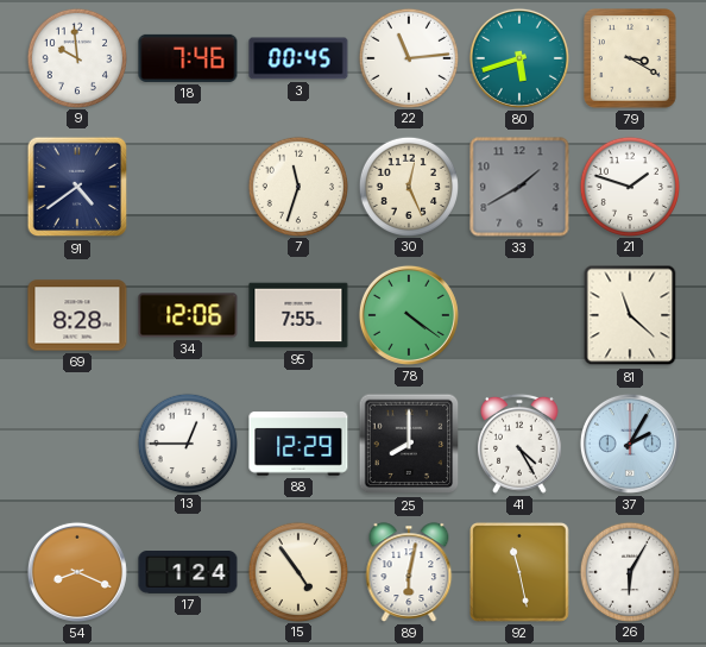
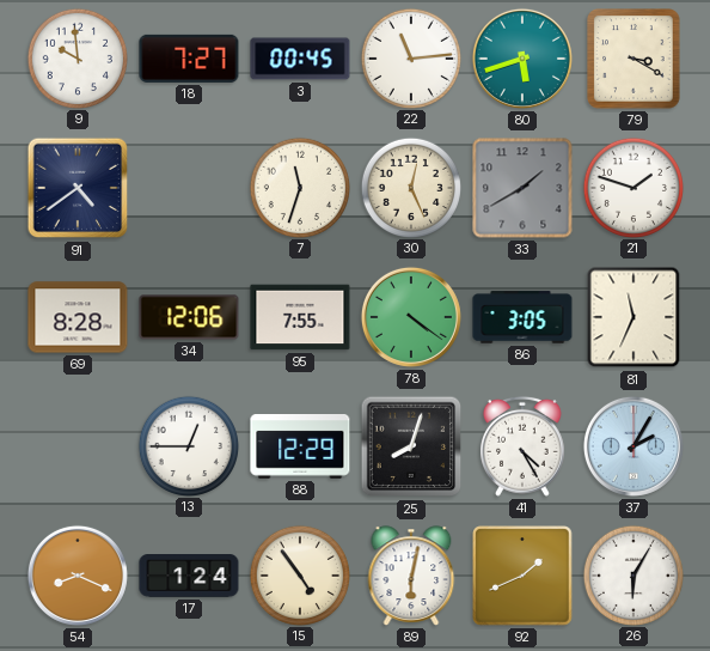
18: 7:46 -> 7:27 (189, 59)
86: none -> 3:05 (522, 317)
81: 11:22 -> 11:34 (634, 317)
25: 8:00 -> 8:03 (411, 446)
92: 11:28 -> 1:41 (522, 576)
